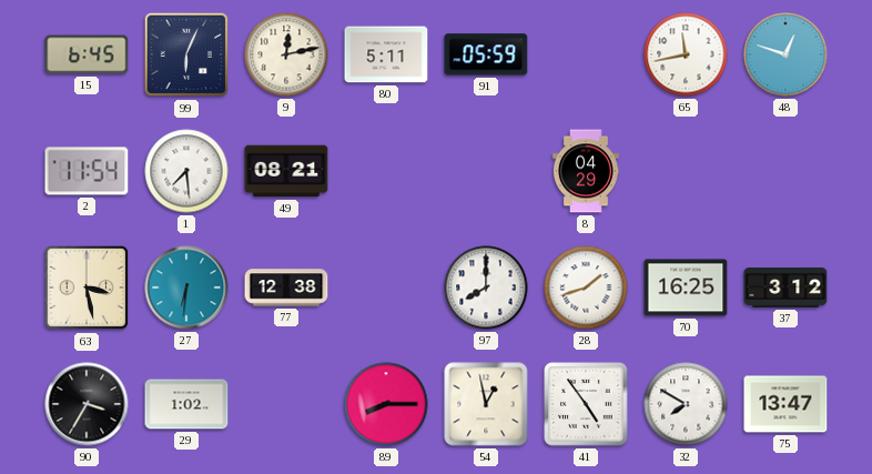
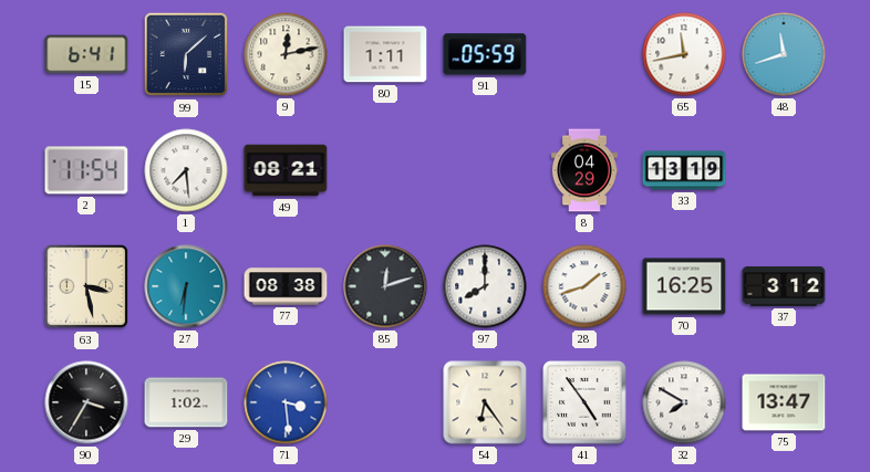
15: 6:45 -> 6:41 (86, 54)
99: 6:04 -> 6:08 (186, 54)
80: 5:11 -> 1:11 (385, 54)
48: 12:48 -> 11:42 (784, 54)
33: none -> 13:19 (684, 170)
77: 12:38 -> 08:38 (286, 286)
85: none -> 12:12 (385, 286)
71: none -> 3:29 (286, 402)
89: 8:15 -> none (386, 404)
54: 12:58 -> 6:24 (485, 402)
